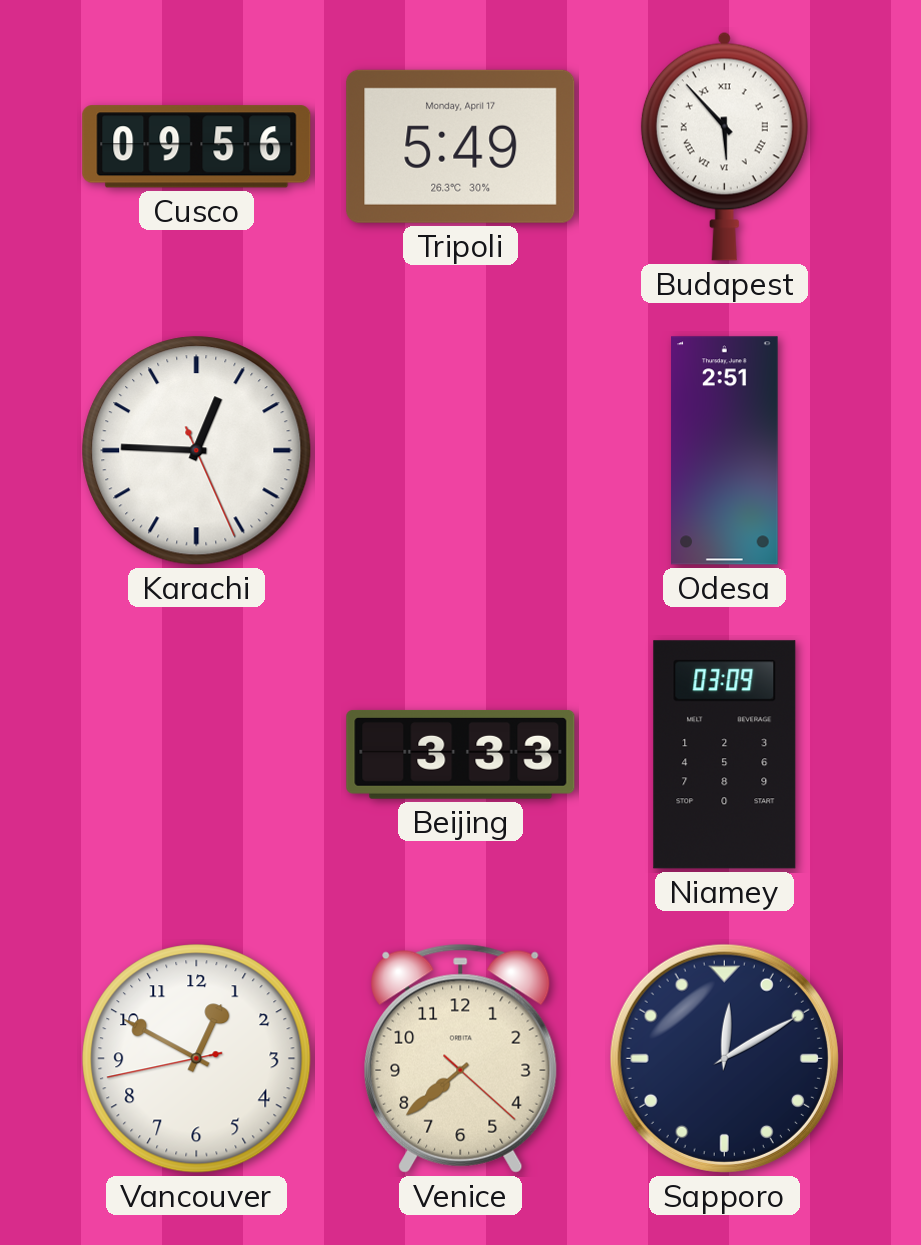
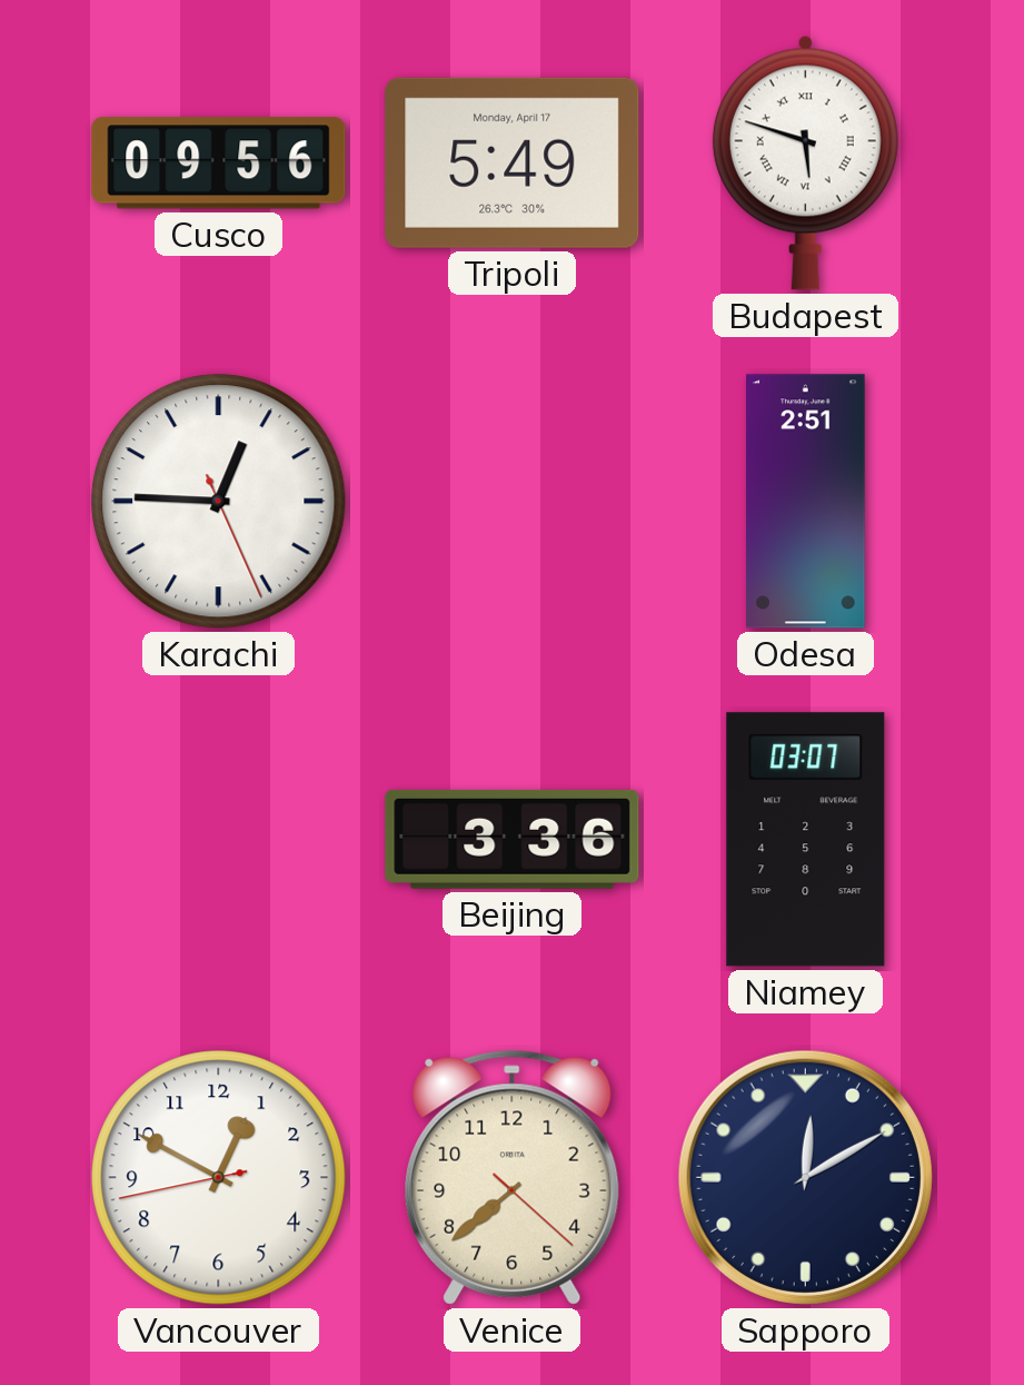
Budapest: 5:53 -> 5:48 (805, 162)
Beijing: 3:33 -> 3:36 (513, 839)
Niamey: 03:09 -> 03:07 (806, 840)
